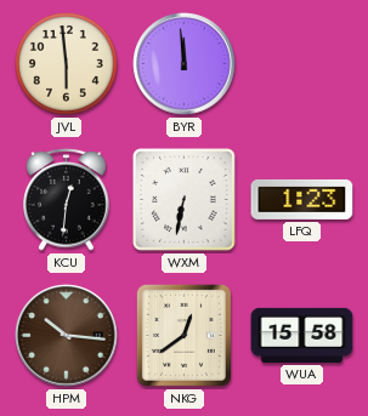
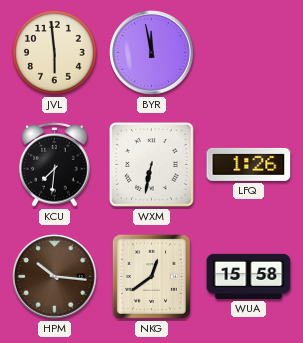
BYR: 11:59 -> 11:58 (152, 53)
KCU: 12:31 -> 7:31 (55, 165)
LFQ: 1:23 -> 1:26 (249, 164)
